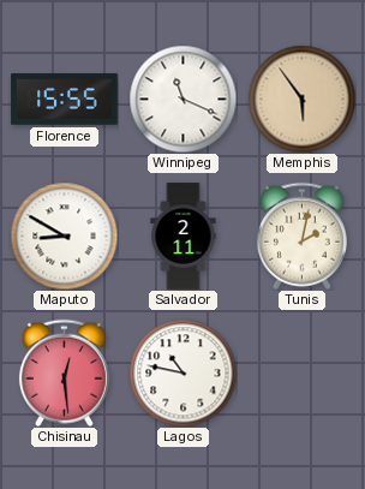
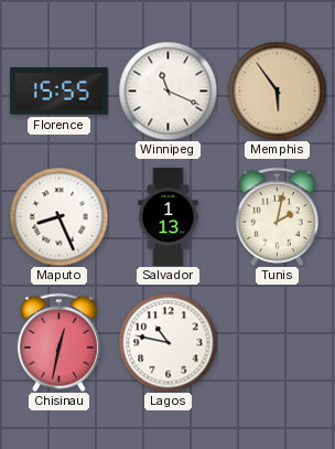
Maputo: 8:50 -> 8:26 (58, 216)
Salvador: 2:11 -> 1:13 (169, 217)
Chisinau: 12:29 -> 12:32 (58, 342)
